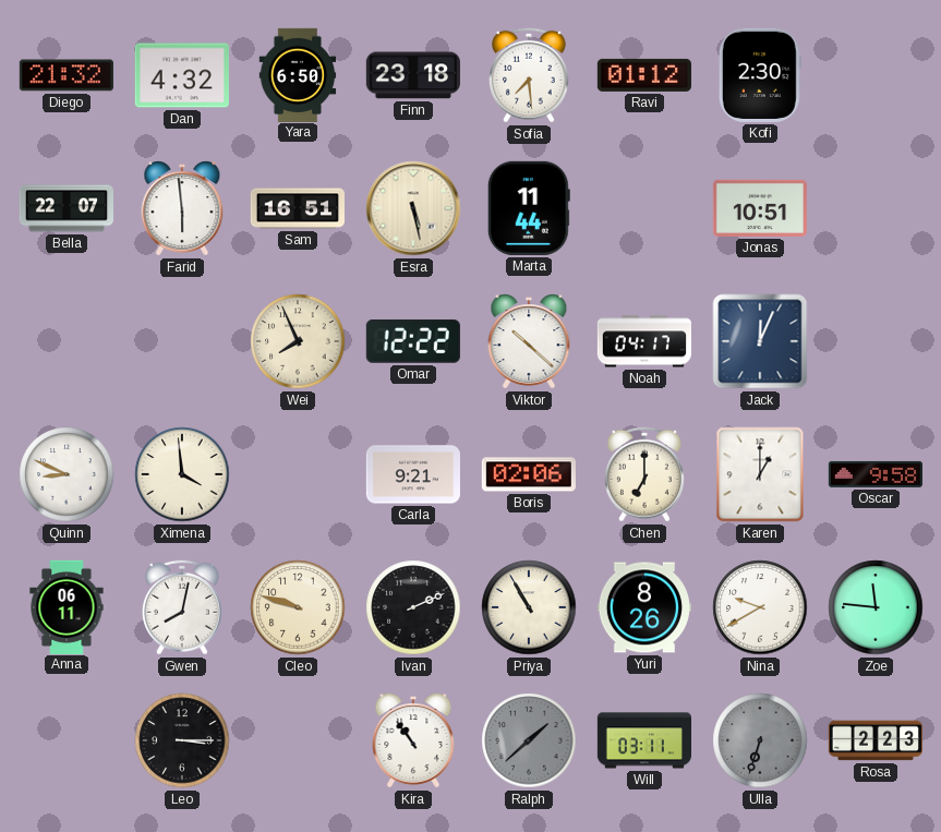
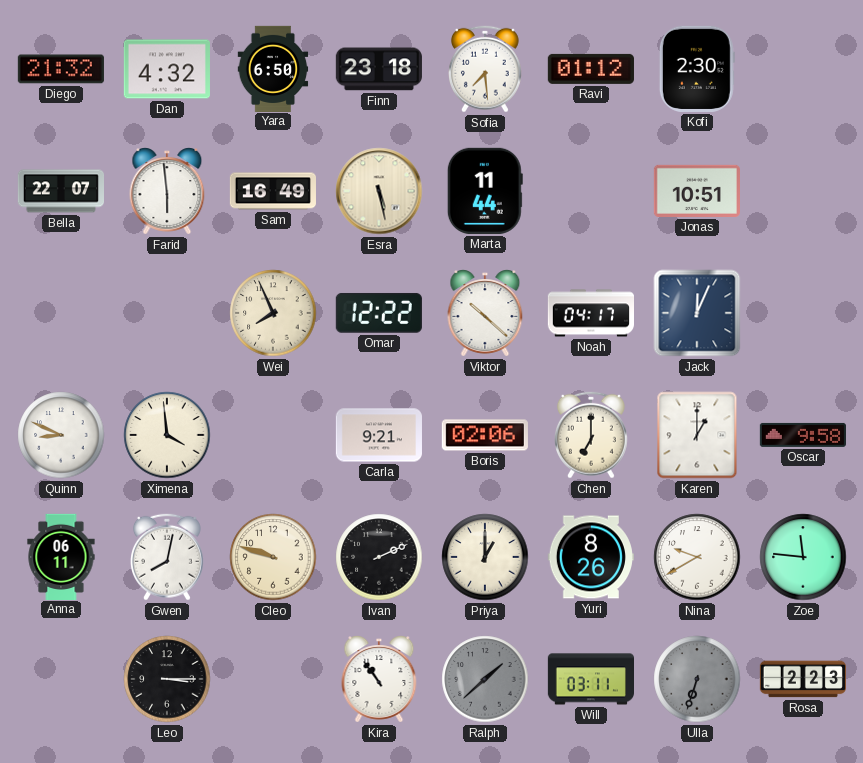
Sam: 16:51 -> 16:49 (273, 191)
Priya: 10:55 -> 1:00 (485, 557)
